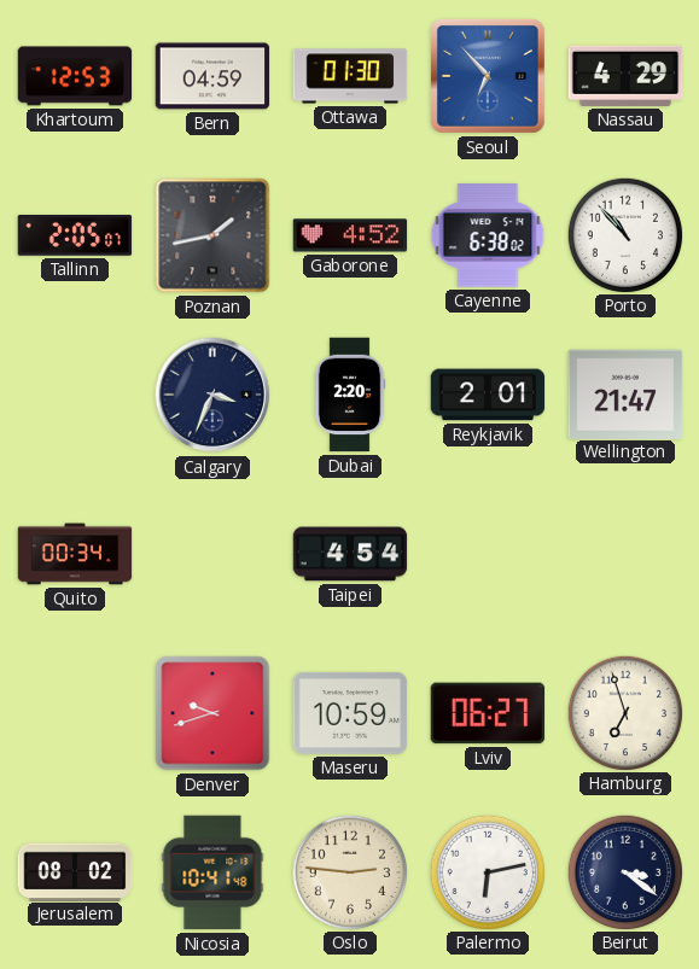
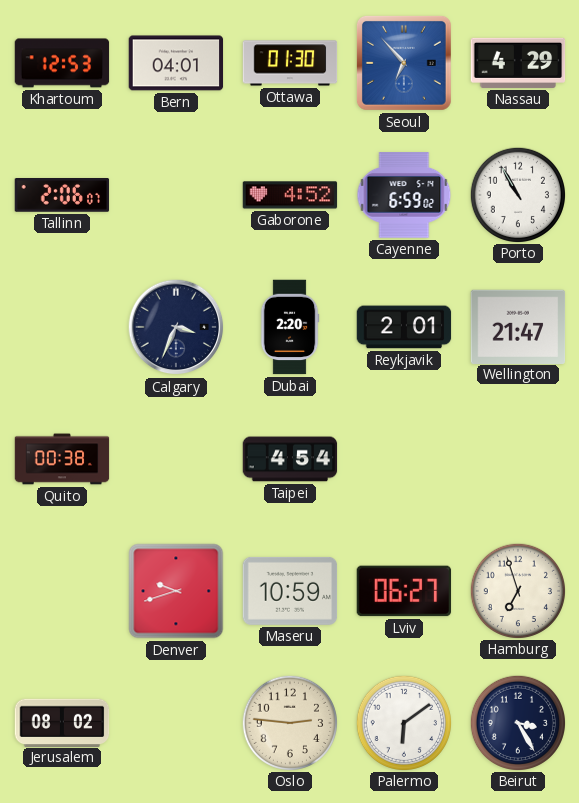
Bern: 04:59 -> 04:01 (176, 63)
Tallinn: 2:05 -> 2:06 (62, 195)
Poznan: 1:43 -> none (212, 235)
Cayenne: 6:38 -> 6:59 (404, 195)
Porto: 10:53 -> 10:55 (517, 194)
Quito: 00:34 -> 00:38 (62, 459)
Nicosia: 10:41 -> none (212, 872)
Palermo: 6:13 -> 6:09 (403, 722)
Beirut: 3:21 -> 3:25 (517, 722)
